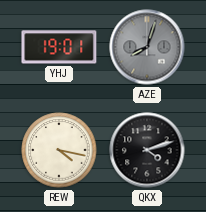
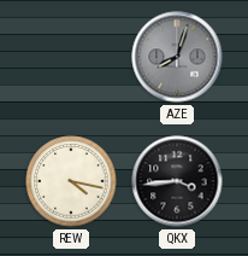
YHJ: 19:01 -> none (59, 47)
QKX: 4:12 -> 3:44 (177, 181)
